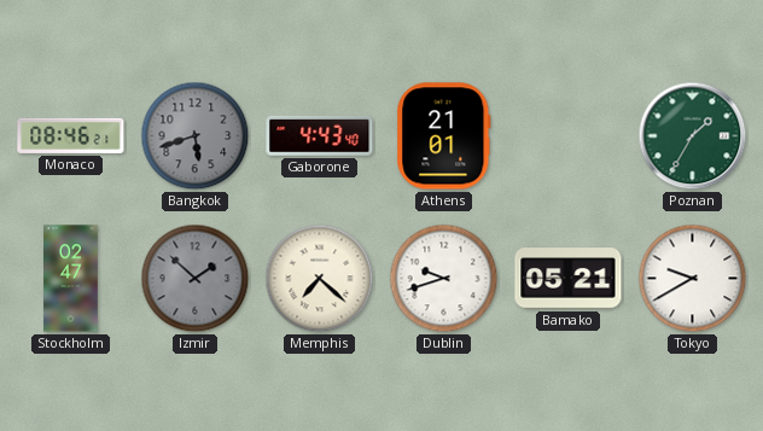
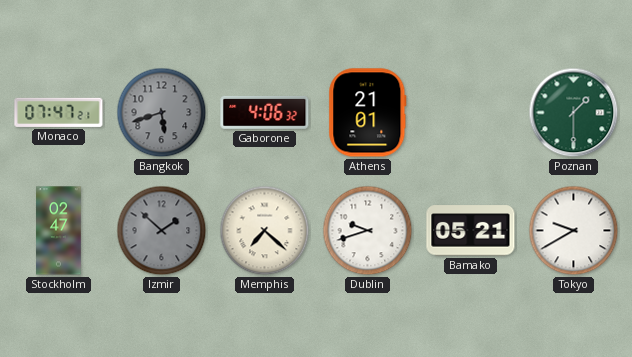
Monaco: 08:46 -> 07:47 (59, 112)
Gaborone: 4:43 -> 4:06 (265, 112)
Poznan: 1:35 -> 1:30 (574, 113)
